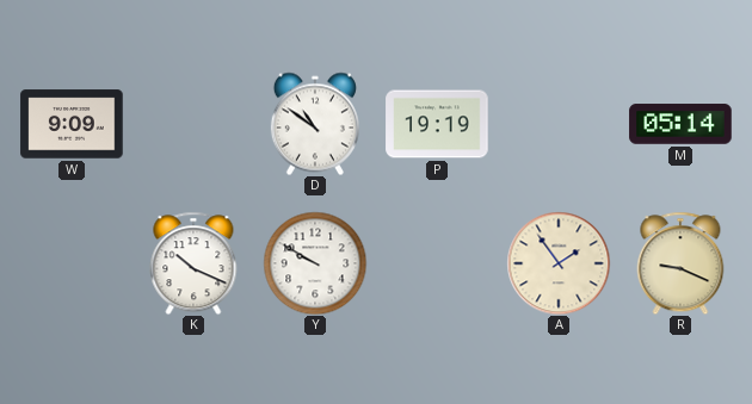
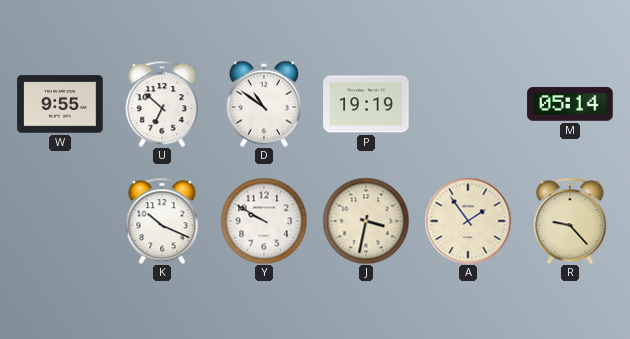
W: 9:09 -> 9:55 (60, 104)
U: none -> 6:52 (162, 104)
J: none -> 3:32 (366, 221)
R: 9:19 -> 9:23 (570, 221)
